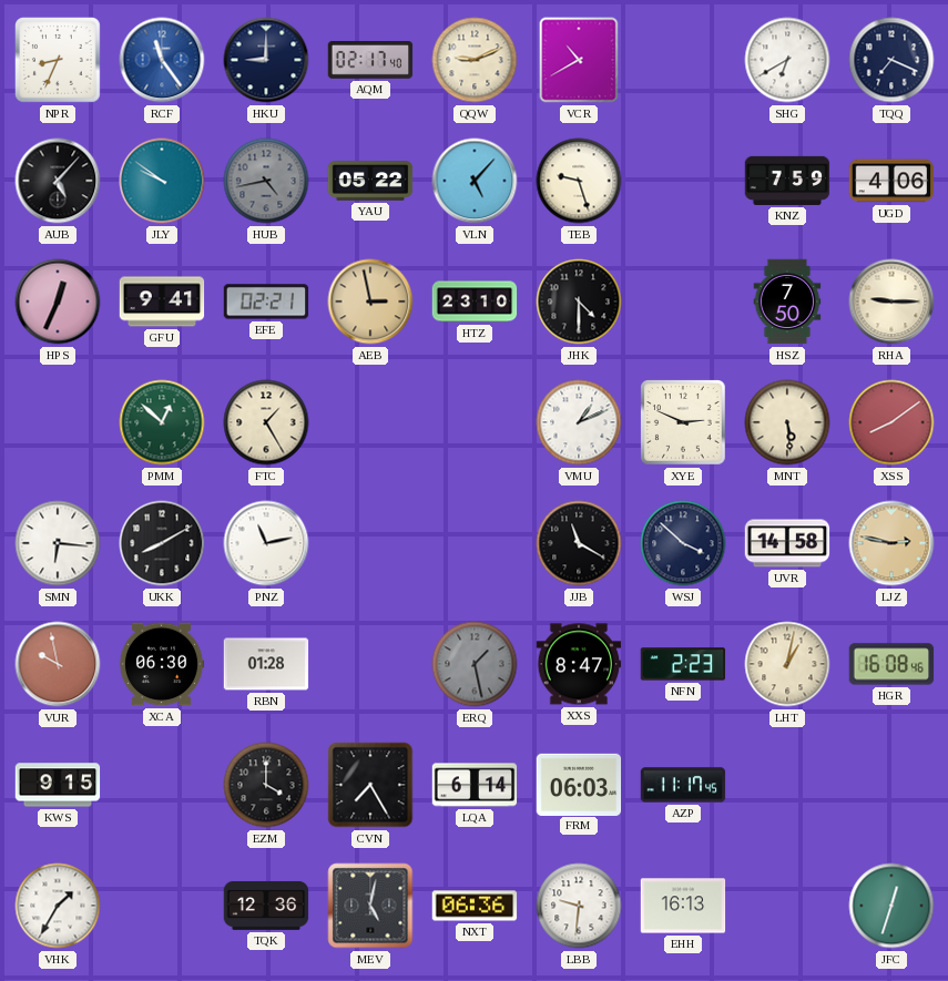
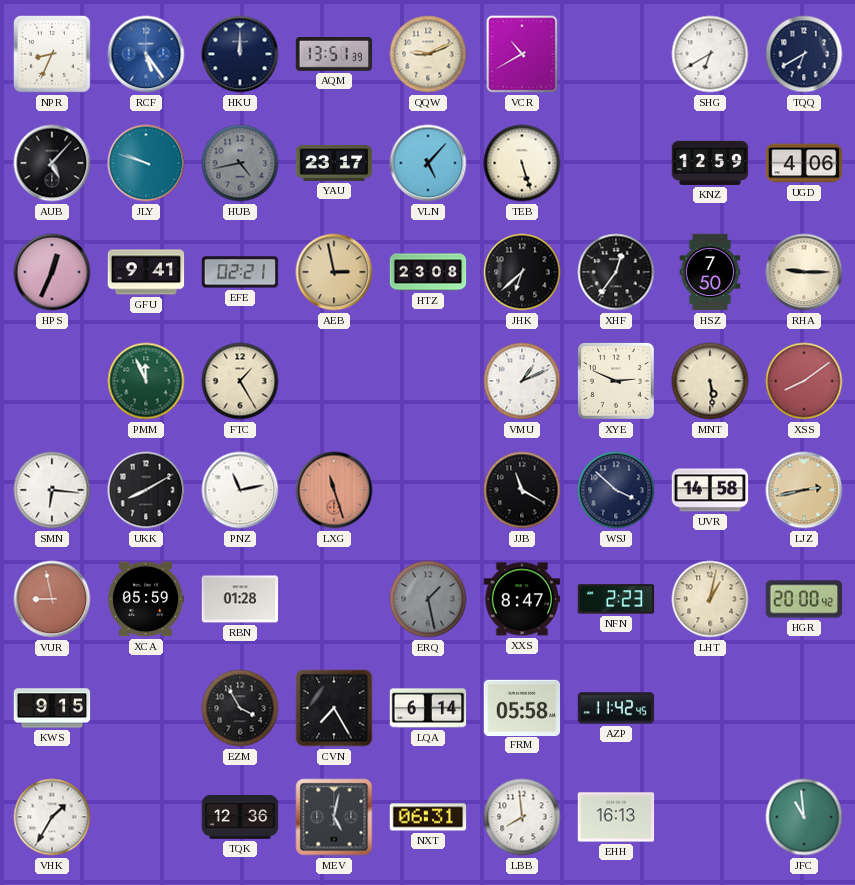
RCF: 11:24 -> 5:24 (146, 54)
HKU: 9:00 -> 12:00 (240, 54)
AQM: 02:17 -> 13:51 (334, 55)
TQQ: 7:19 -> 6:40 (804, 54)
JLY: 9:51 -> 9:48 (146, 163)
YAU: 05:22 -> 23:17 (334, 163)
TEB: 9:27 -> 5:27 (522, 163)
KNZ: 7:59 -> 12:59 (710, 163)
HTZ: 23:10 -> 23:08 (428, 272)
JHK: 4:30 -> 6:38 (522, 272)
XHF: none -> 12:36 (616, 272)
PMM: 12:52 -> 11:56 (146, 381)
LXG: none -> 11:27 (334, 490)
LJZ: 2:47 -> 2:43 (804, 490)
VUR: 9:58 -> 8:58 (52, 599)
XCA: 06:30 -> 05:59 (146, 599)
HGR: 16:08 -> 20:00 (804, 599)
EZM: 4:00 -> 3:55 (240, 708)
FRM: 06:03 -> 05:58 (522, 707)
AZP: 11:17 -> 11:42 (616, 708)
NXT: 06:36 -> 06:31 (428, 817)
LBB: 9:31 -> 7:59 (522, 817)
JFC: 12:33 -> 10:59 (804, 817)
